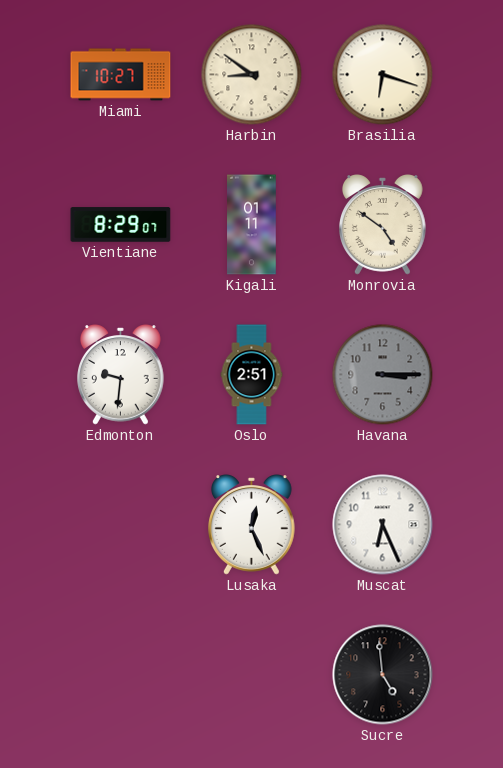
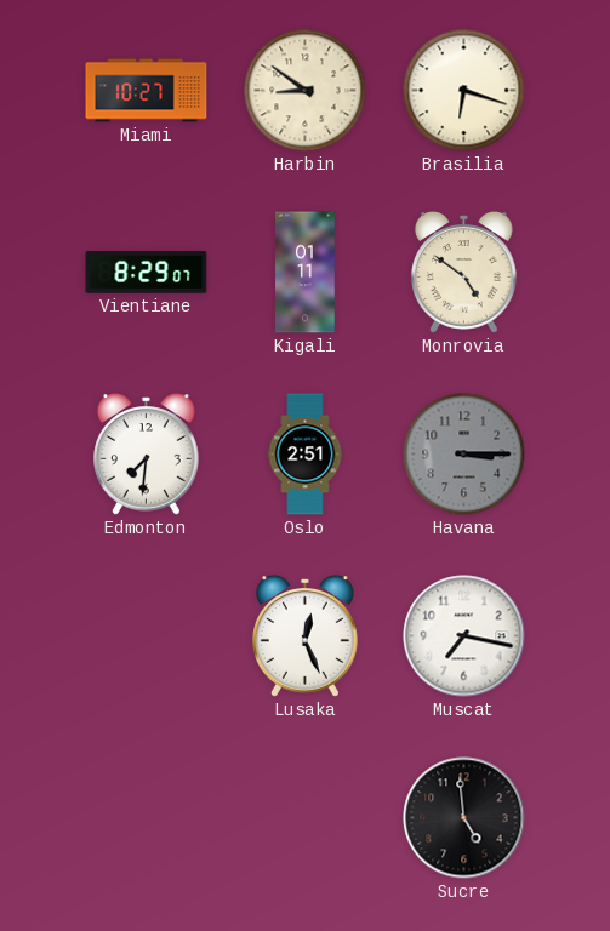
Edmonton: 9:31 -> 7:31 (147, 455)
Muscat: 6:26 -> 7:17 (464, 636)
